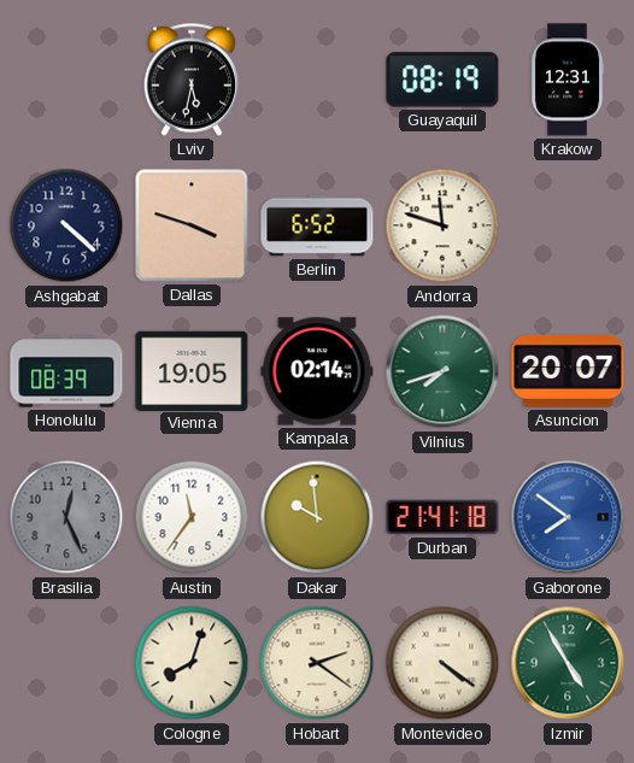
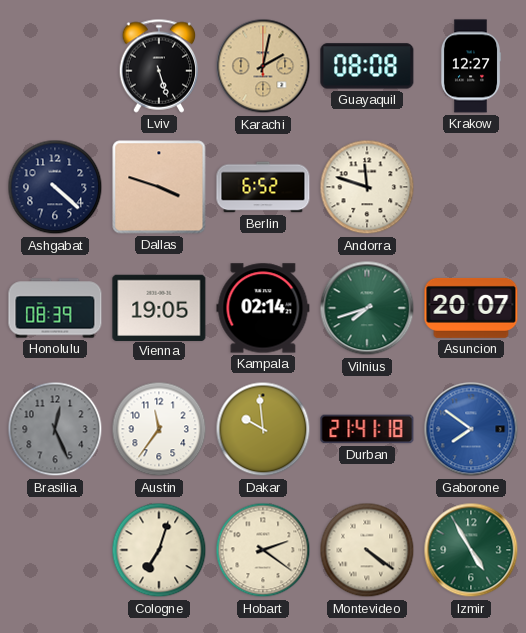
Lviv: 5:32 -> 5:27 (159, 66)
Karachi: none -> 2:02 (263, 66)
Guayaquil: 08:19 -> 08:08 (367, 66)
Krakow: 12:31 -> 12:27 (471, 66)
Cologne: 8:03 -> 7:03 (159, 550)
